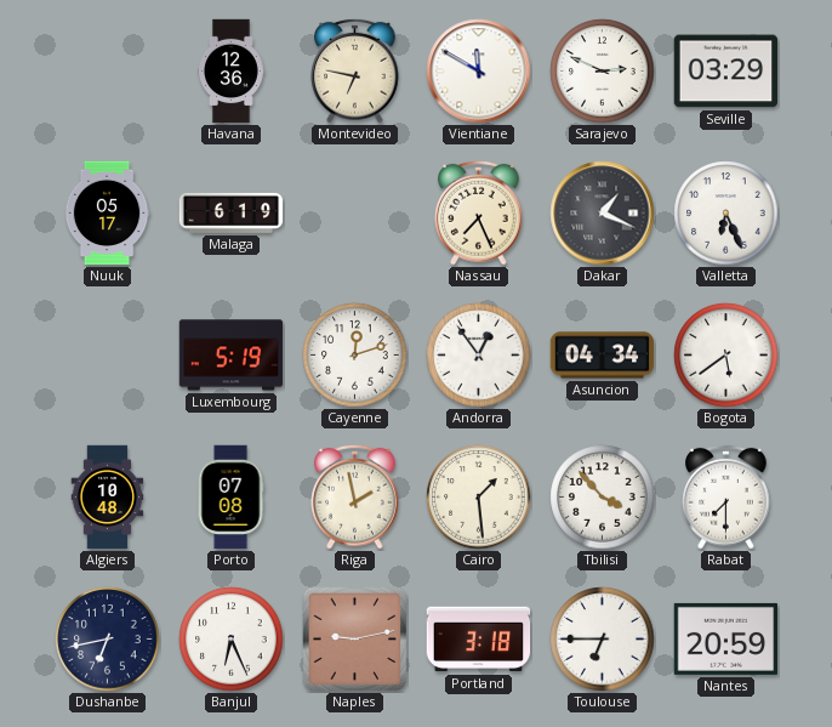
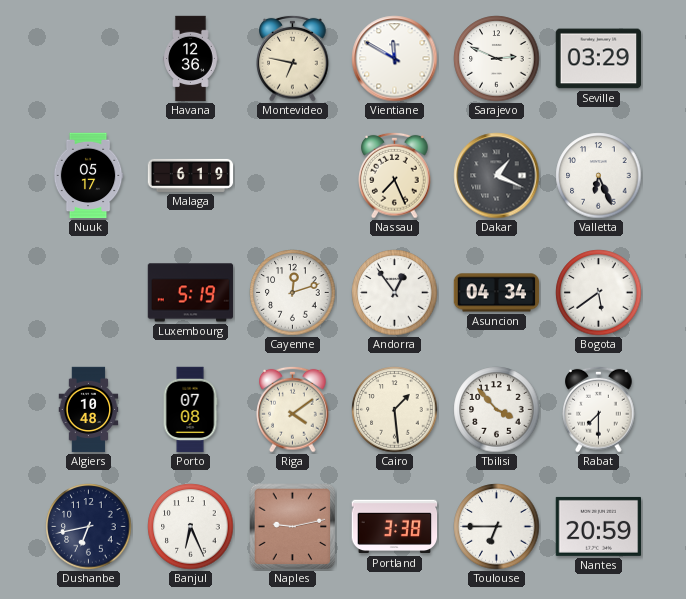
Riga: 1:58 -> 4:09 (293, 409)
Portland: 3:18 -> 3:38 (395, 527)
